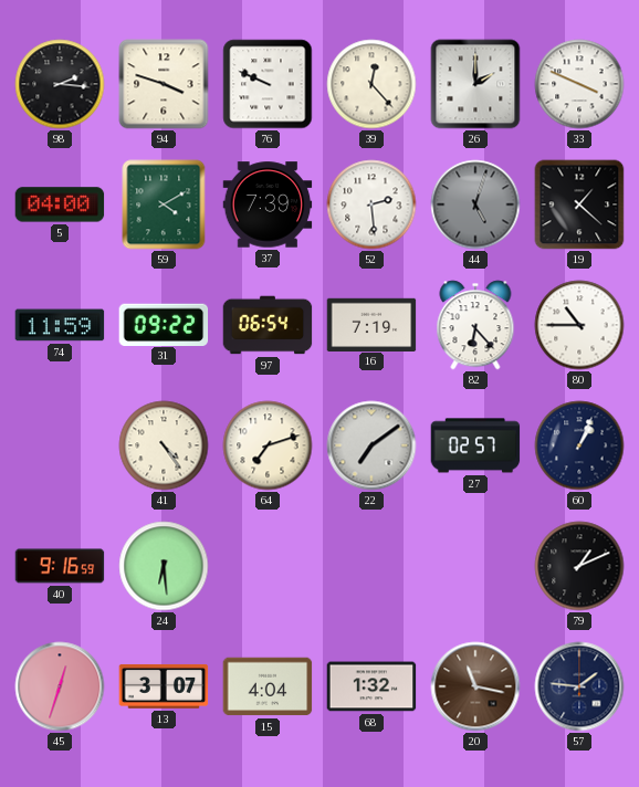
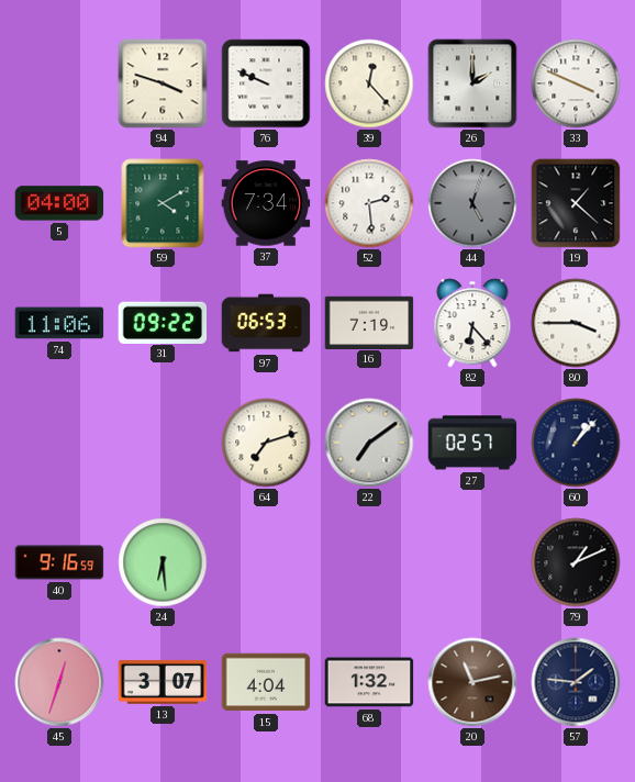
98: 2:16 -> none (60, 84)
37: 7:39 -> 7:34 (266, 203)
74: 11:59 -> 11:06 (59, 323)
97: 06:54 -> 06:53 (266, 323)
80: 10:45 -> 3:45 (576, 323)
41: 4:24 -> none (164, 445)
60: 1:04 -> 1:07 (576, 443)
20: 11:17 -> 11:13 (472, 682)
